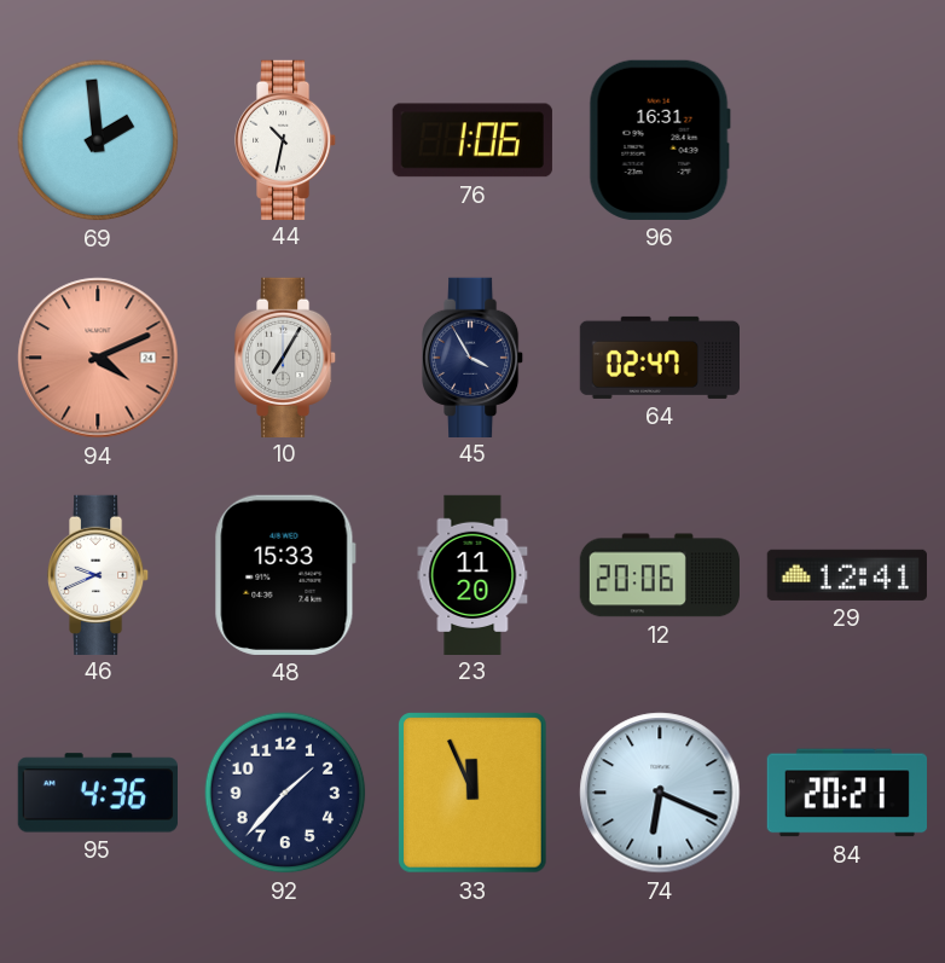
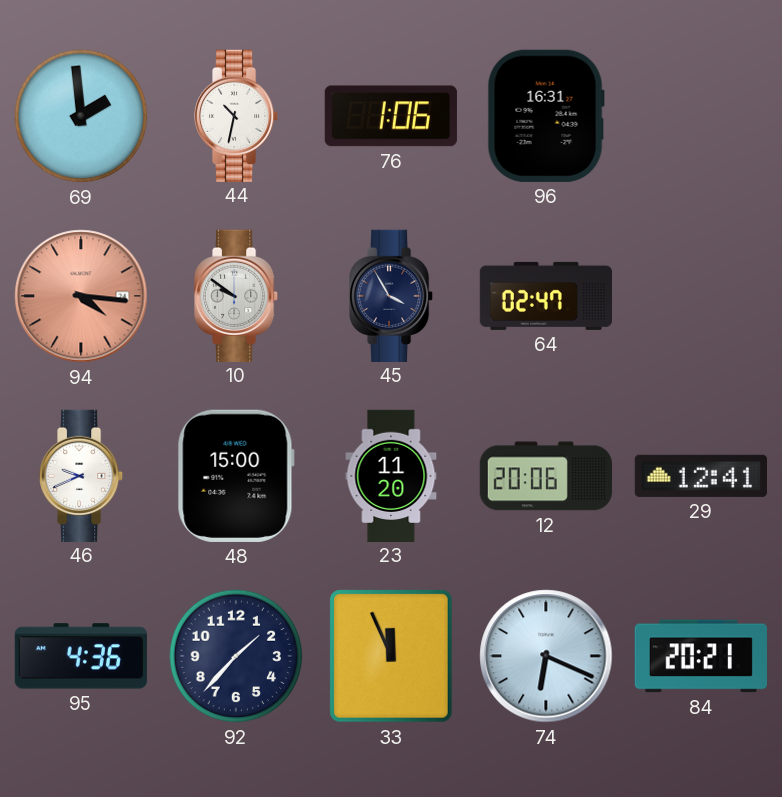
94: 4:11 -> 4:16 (81, 296)
10: 7:05 -> 9:51 (237, 295)
48: 15:33 -> 15:00 (236, 476)
